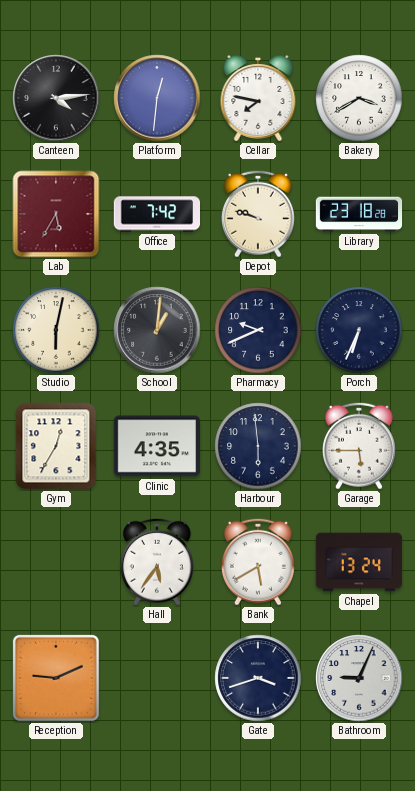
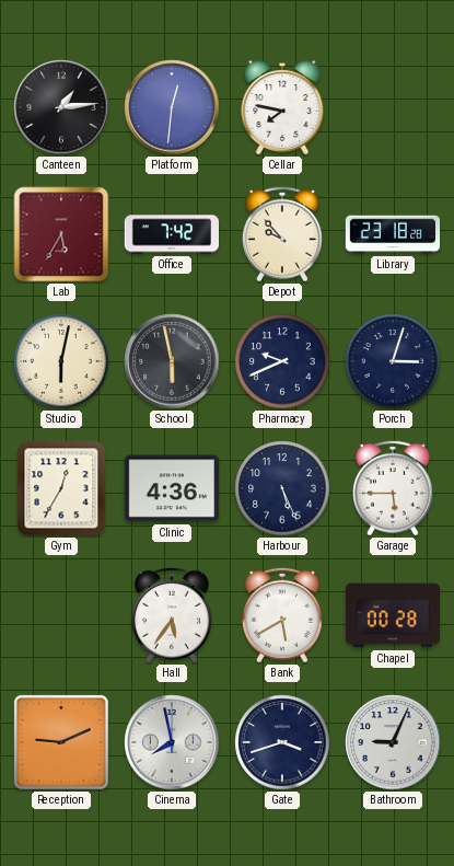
Canteen: 4:14 -> 1:14 (61, 107)
Bakery: 3:40 -> none (359, 98)
Depot: 9:48 -> 9:53 (282, 234)
School: 1:01 -> 5:58 (172, 361)
Porch: 6:34 -> 3:03 (393, 361)
Clinic: 4:35 -> 4:36 (171, 488)
Harbour: 5:59 -> 5:26 (282, 488)
Chapel: 13:24 -> 00:28 (392, 615)
Cinema: none -> 7:58 (172, 742)
